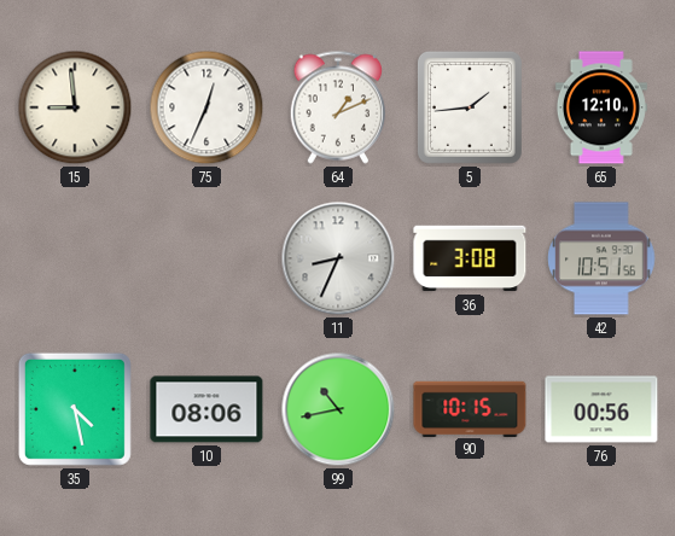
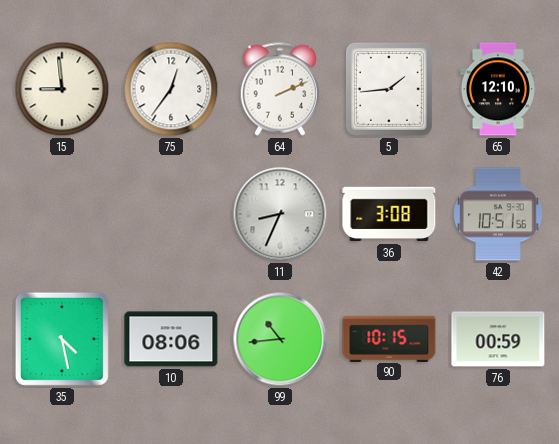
75: 12:34 -> 12:36 (171, 89)
64: 1:11 -> 2:11 (280, 89)
99: 10:43 -> 10:44 (280, 339)
76: 00:56 -> 00:59 (498, 339)
